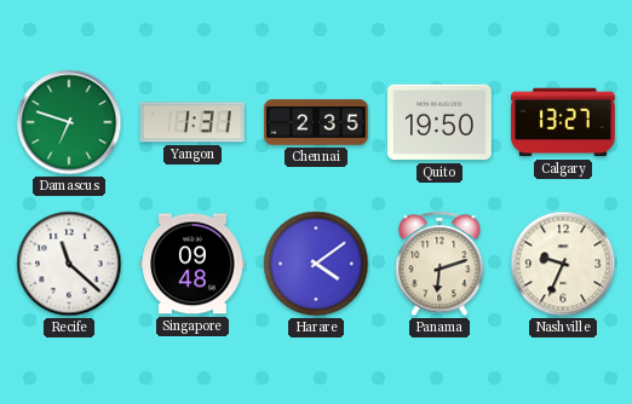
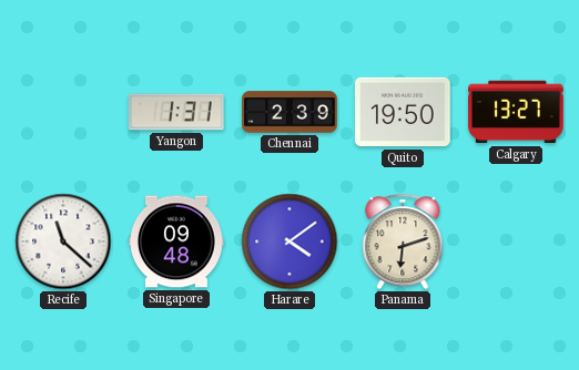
Damascus: 6:48 -> none (69, 122)
Chennai: 2:35 -> 2:39 (289, 112)
Nashville: 9:34 -> none (563, 264)
